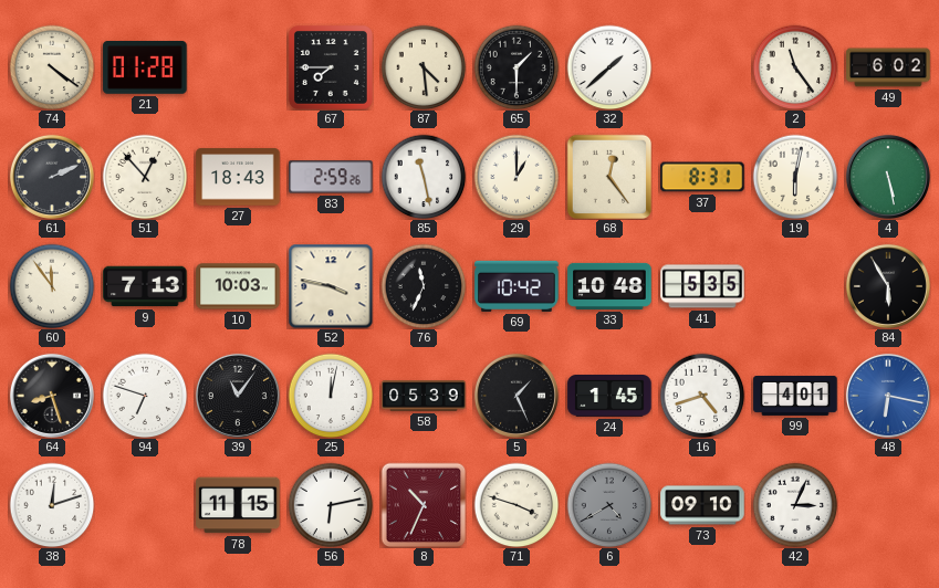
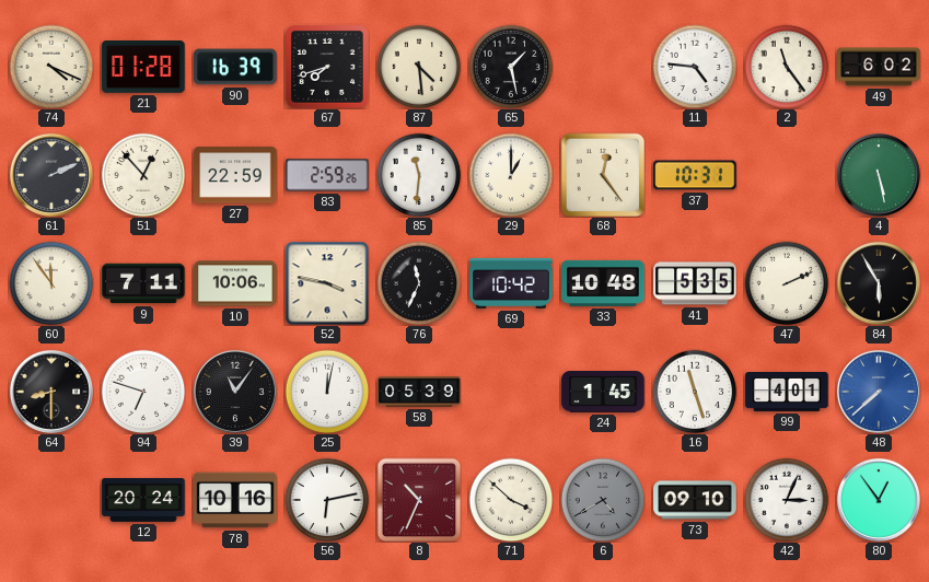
74: 4:21 -> 4:19 (51, 67)
90: none -> 16:39 (235, 67)
67: 7:45 -> 7:42 (327, 67)
65: 1:30 -> 1:28 (511, 67)
32: 1:38 -> none (609, 67)
11: none -> 4:46 (695, 67)
27: 18:43 -> 22:59 (235, 175)
85: 11:28 -> 11:31 (419, 175)
37: 8:31 -> 10:31 (695, 175)
19: 6:02 -> none (795, 177)
9: 7:13 -> 7:11 (143, 283)
10: 10:03 -> 10:06 (235, 283)
47: none -> 2:11 (787, 283)
64: 8:27 -> 8:30 (51, 392)
5: 1:26 -> none (517, 396)
16: 4:42 -> 11:27 (695, 392)
48: 6:17 -> 7:38 (879, 392)
38: 12:12 -> none (52, 505)
12: none -> 20:24 (143, 500)
78: 11:15 -> 10:16 (235, 500)
71: 3:48 -> 3:52 (511, 500)
80: none -> 12:54 (879, 500)
